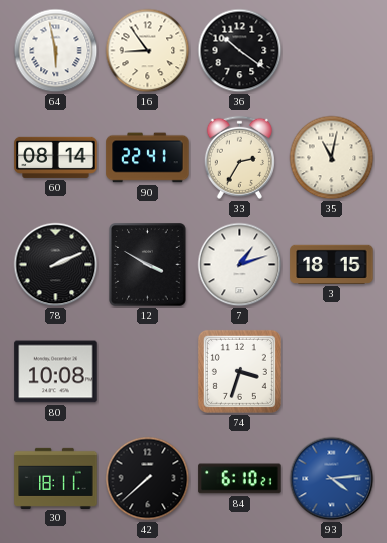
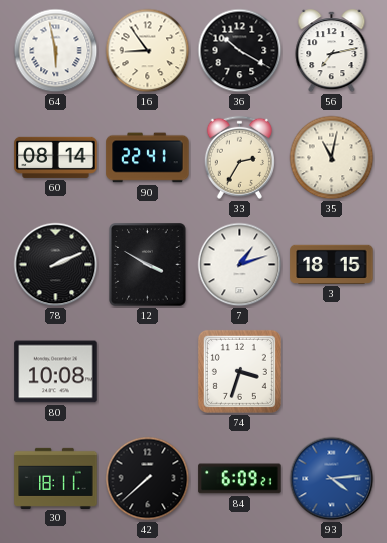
36: 10:21 -> 10:20 (240, 51)
56: none -> 7:13 (332, 51)
84: 6:10 -> 6:09 (240, 479)
